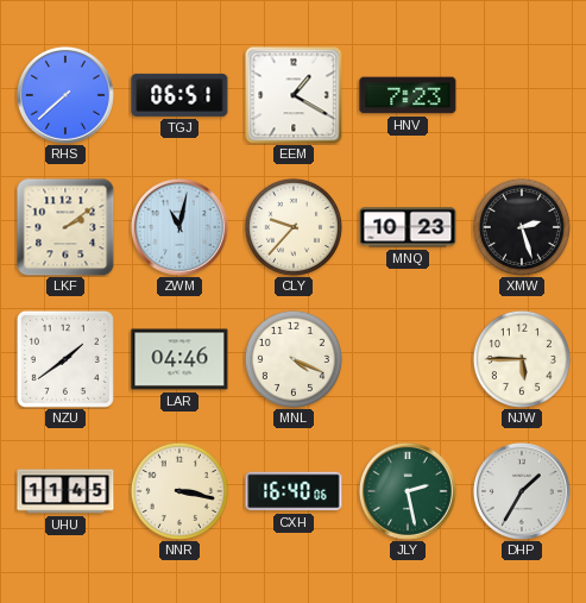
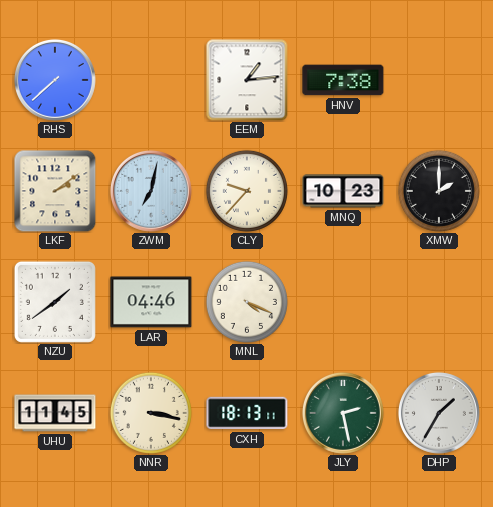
TGJ: 06:51 -> none (179, 95)
EEM: 1:20 -> 1:14 (247, 80)
HNV: 7:23 -> 7:38 (343, 80)
ZWM: 11:02 -> 7:02 (151, 191)
XMW: 2:27 -> 2:00 (439, 191)
NJW: 5:45 -> none (522, 359)
CXH: 16:40 -> 18:13 (247, 413)
